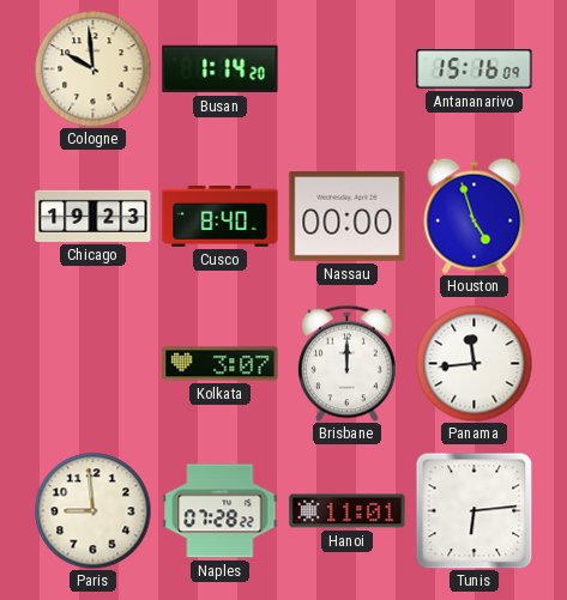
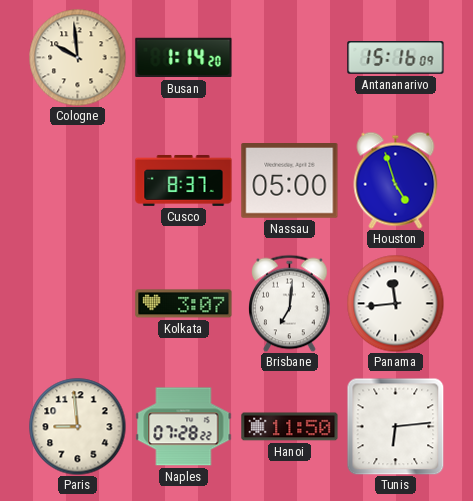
Chicago: 19:23 -> none (94, 216)
Cusco: 8:40 -> 8:37 (184, 180)
Nassau: 00:00 -> 05:00 (290, 181)
Brisbane: 12:00 -> 7:01 (290, 303)
Hanoi: 11:01 -> 11:50 (290, 427)
